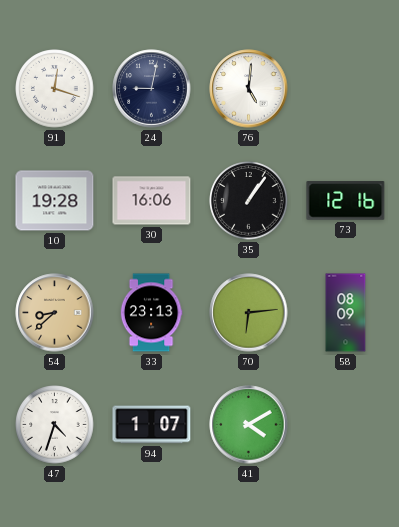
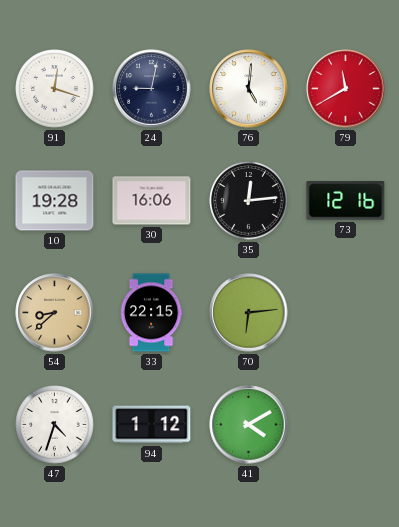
79: none -> 11:40 (346, 89)
35: 1:06 -> 12:14 (249, 201)
33: 23:13 -> 22:15 (151, 313)
58: 08:09 -> none (346, 313)
94: 1:07 -> 1:12 (152, 425)
